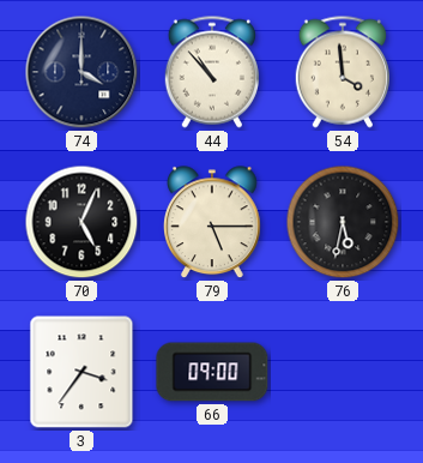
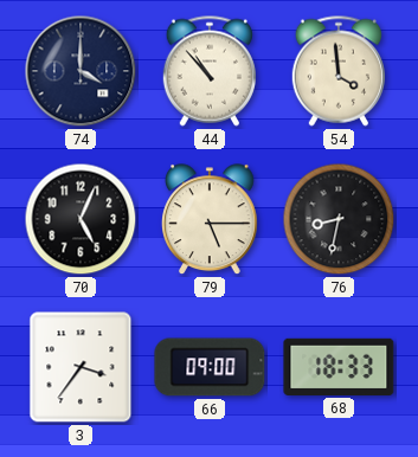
76: 5:32 -> 8:32 (339, 219)
68: none -> 18:33 (339, 367)
